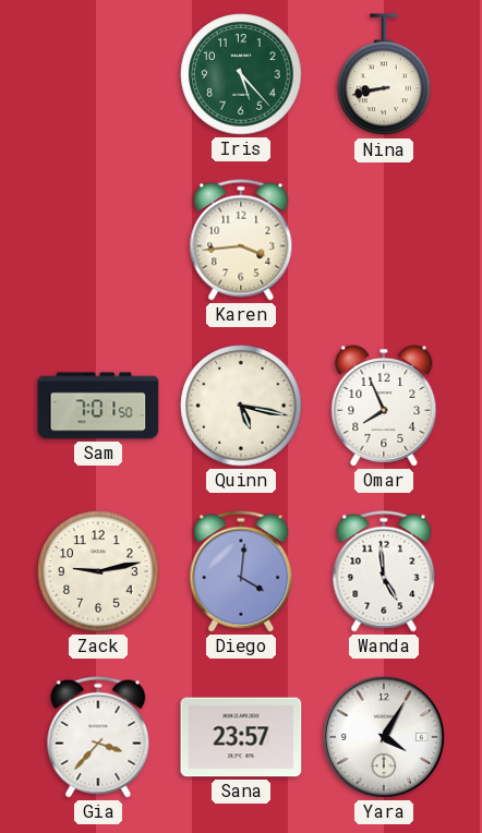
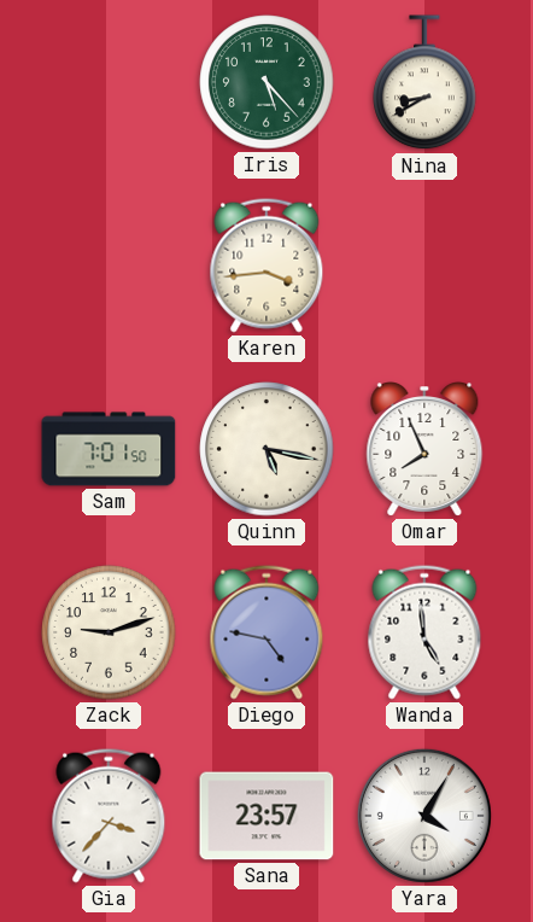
Nina: 8:43 -> 8:40 (424, 83)
Zack: 9:13 -> 9:12 (109, 632)
Diego: 4:01 -> 4:47 (266, 632)
